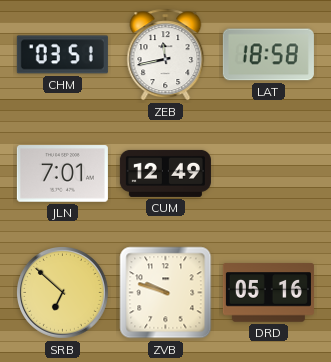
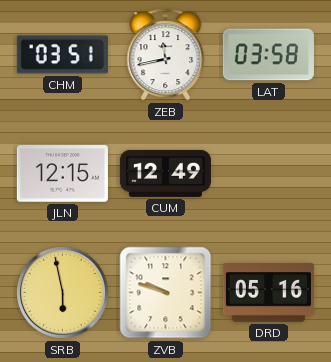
LAT: 18:58 -> 03:58 (268, 55)
JLN: 7:01 -> 12:15 (62, 174)
SRB: 6:52 -> 5:58 (63, 293)
